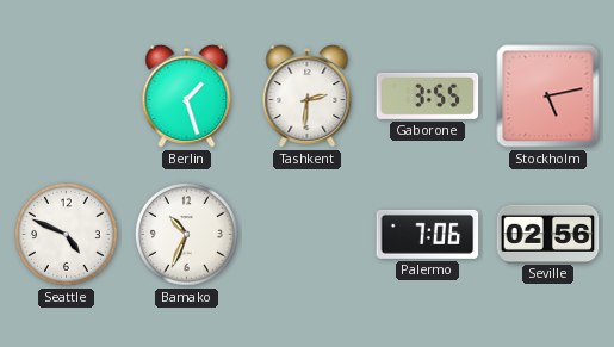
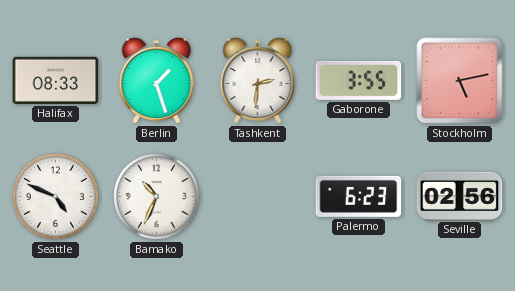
Halifax: none -> 08:33 (56, 80)
Palermo: 7:06 -> 6:23 (359, 196)
